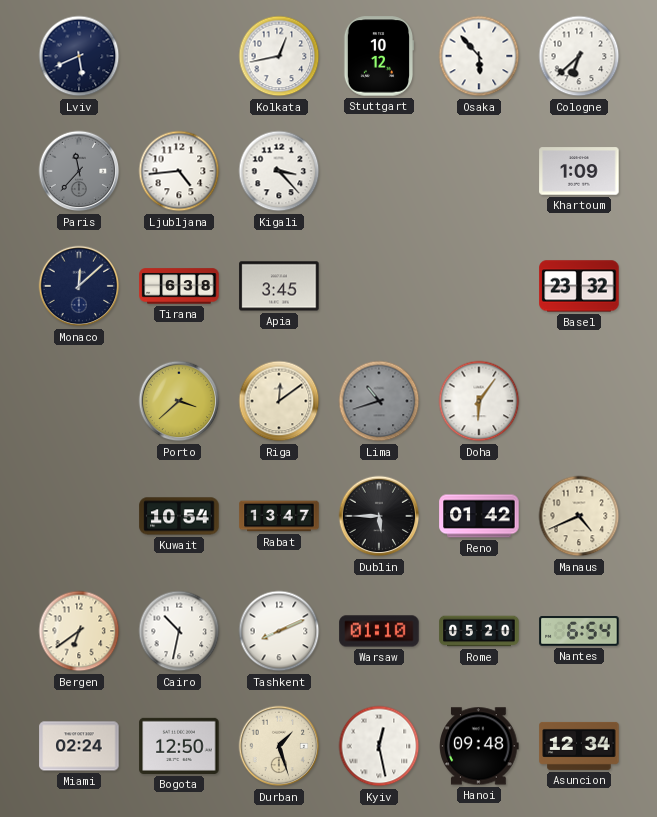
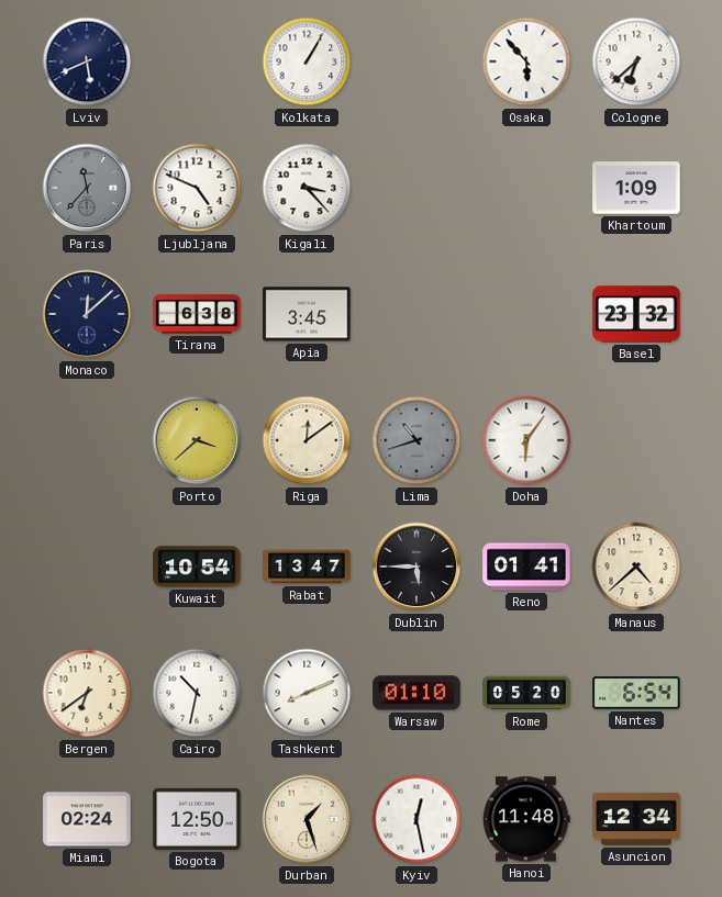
Kolkata: 12:43 -> 1:05 (307, 61)
Stuttgart: 10:12 -> none (379, 56)
Ljubljana: 4:44 -> 4:49 (197, 188)
Reno: 01:42 -> 01:41 (526, 567)
Manaus: 4:41 -> 4:38 (636, 567)
Hanoi: 09:48 -> 11:48 (526, 819)
